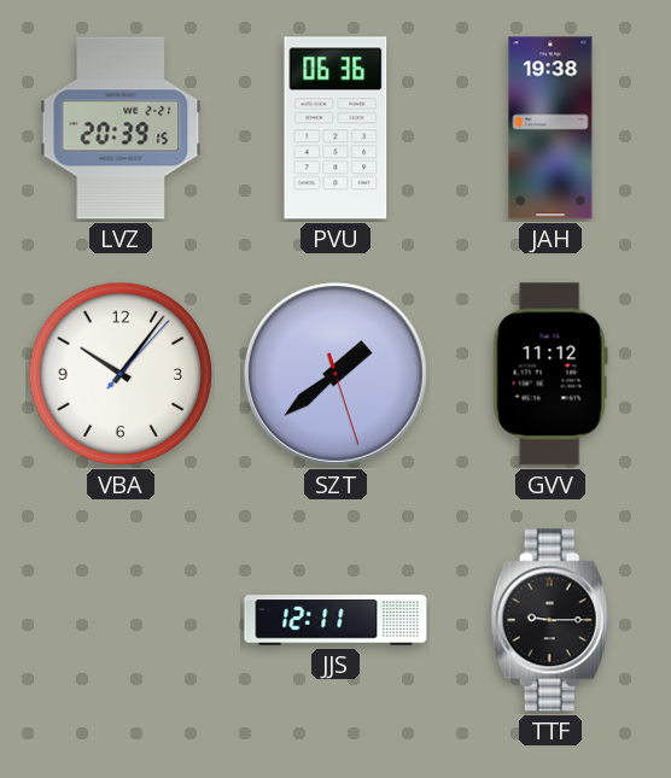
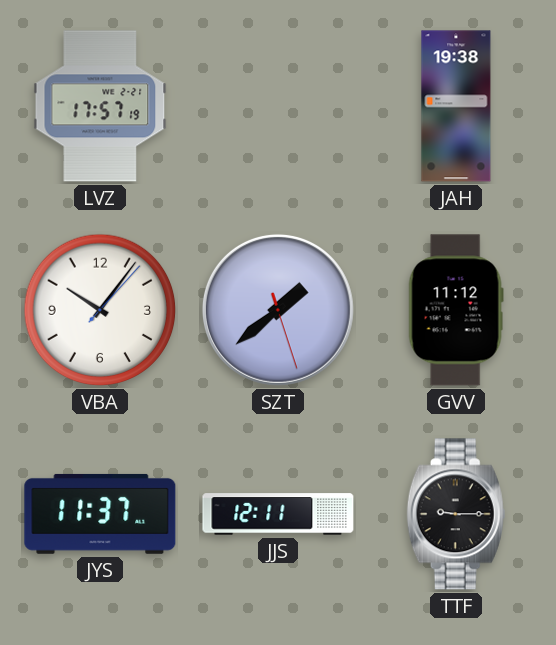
LVZ: 20:39 -> 17:57 (100, 106)
PVU: 06:36 -> none (335, 128)
JYS: none -> 11:37 (100, 514)
